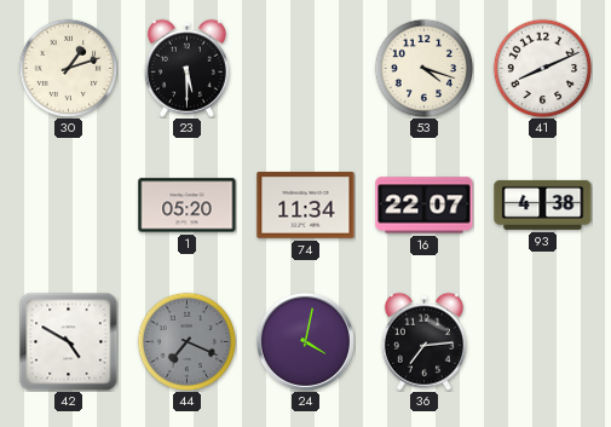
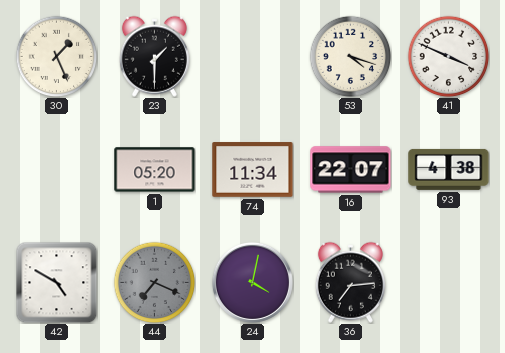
30: 1:12 -> 1:26 (56, 56)
23: 5:30 -> 1:30 (154, 56)
41: 8:11 -> 3:49 (448, 56)
